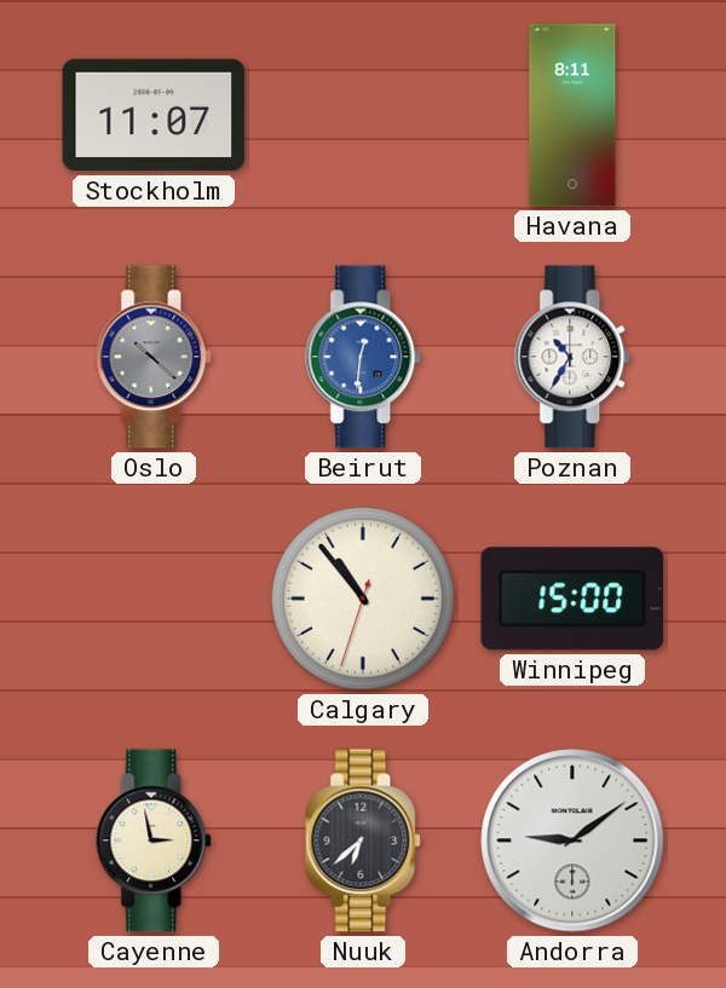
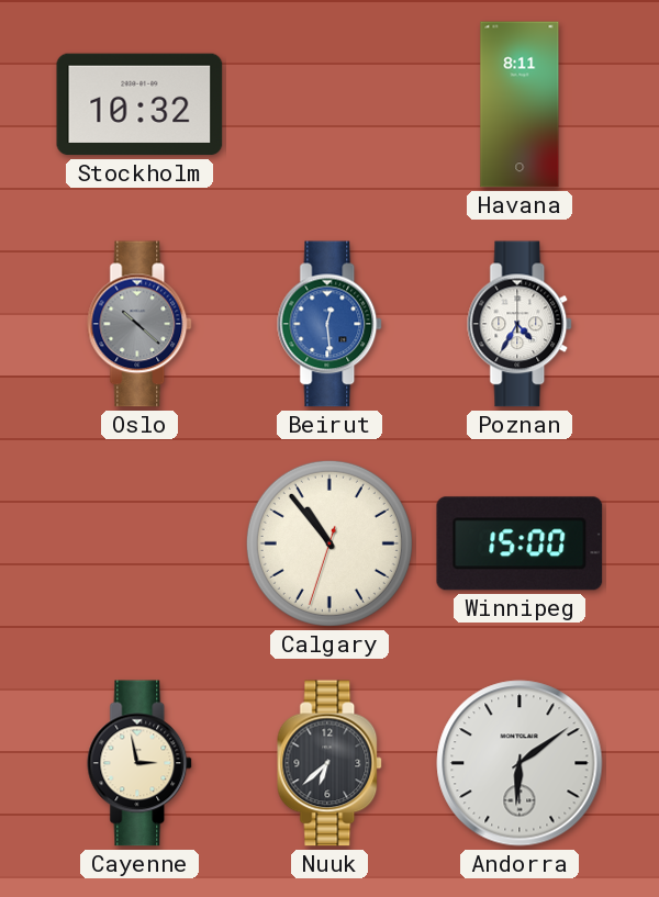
Stockholm: 11:07 -> 10:32 (139, 104)
Beirut: 12:31 -> 12:29 (331, 324)
Poznan: 10:35 -> 4:35 (521, 324)
Andorra: 9:09 -> 6:09 (520, 763)
